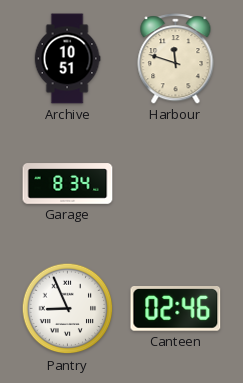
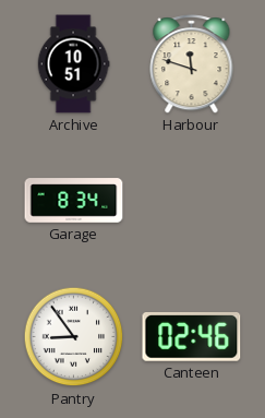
Pantry: 8:56 -> 8:54 (74, 337)
